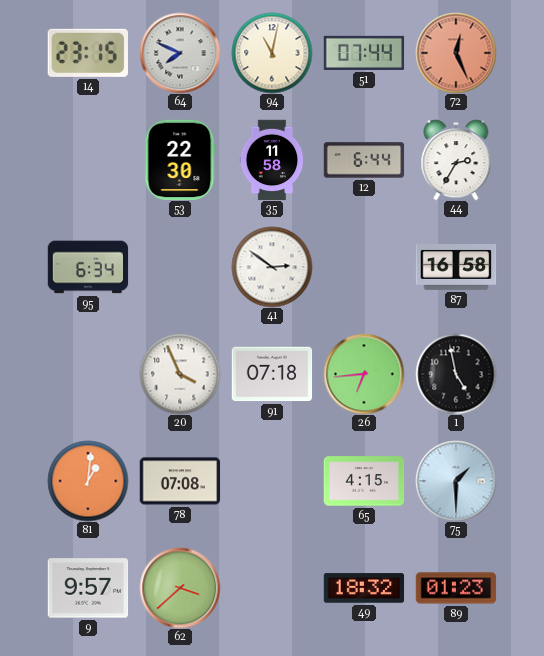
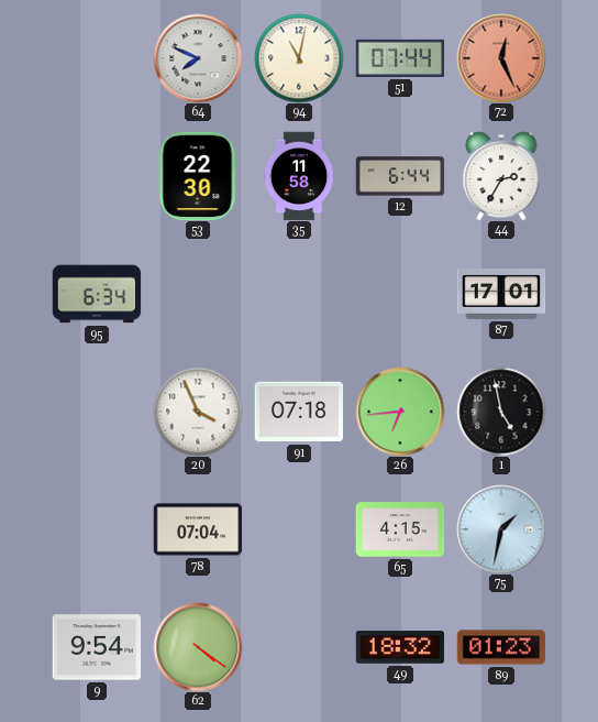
14: 23:15 -> none (88, 53)
41: 2:51 -> none (272, 267)
87: 16:58 -> 17:01 (501, 295)
81: 1:01 -> none (88, 481)
78: 07:08 -> 07:04 (198, 529)
75: 1:30 -> 1:32 (501, 529)
9: 9:57 -> 9:54 (97, 647)
62: 3:38 -> 4:21 (198, 647)
